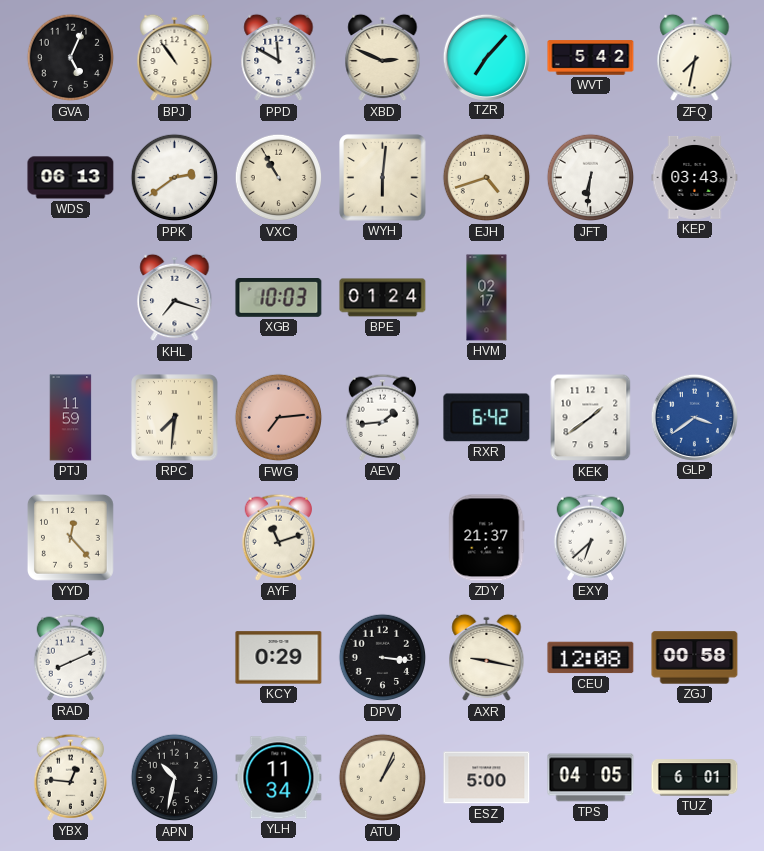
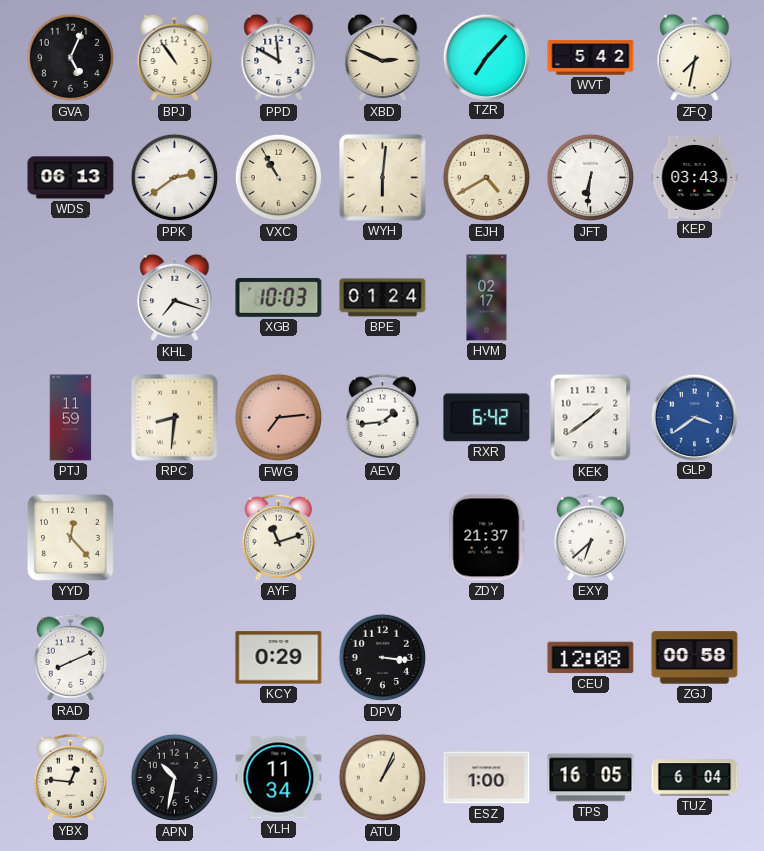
EJH: 4:42 -> 4:40 (487, 178)
RPC: 7:31 -> 8:31 (175, 418)
AXR: 9:17 -> none (487, 658)
ESZ: 5:00 -> 1:00 (487, 778)
TPS: 04:05 -> 16:05 (591, 778)
TUZ: 6:01 -> 6:04 (695, 778)
